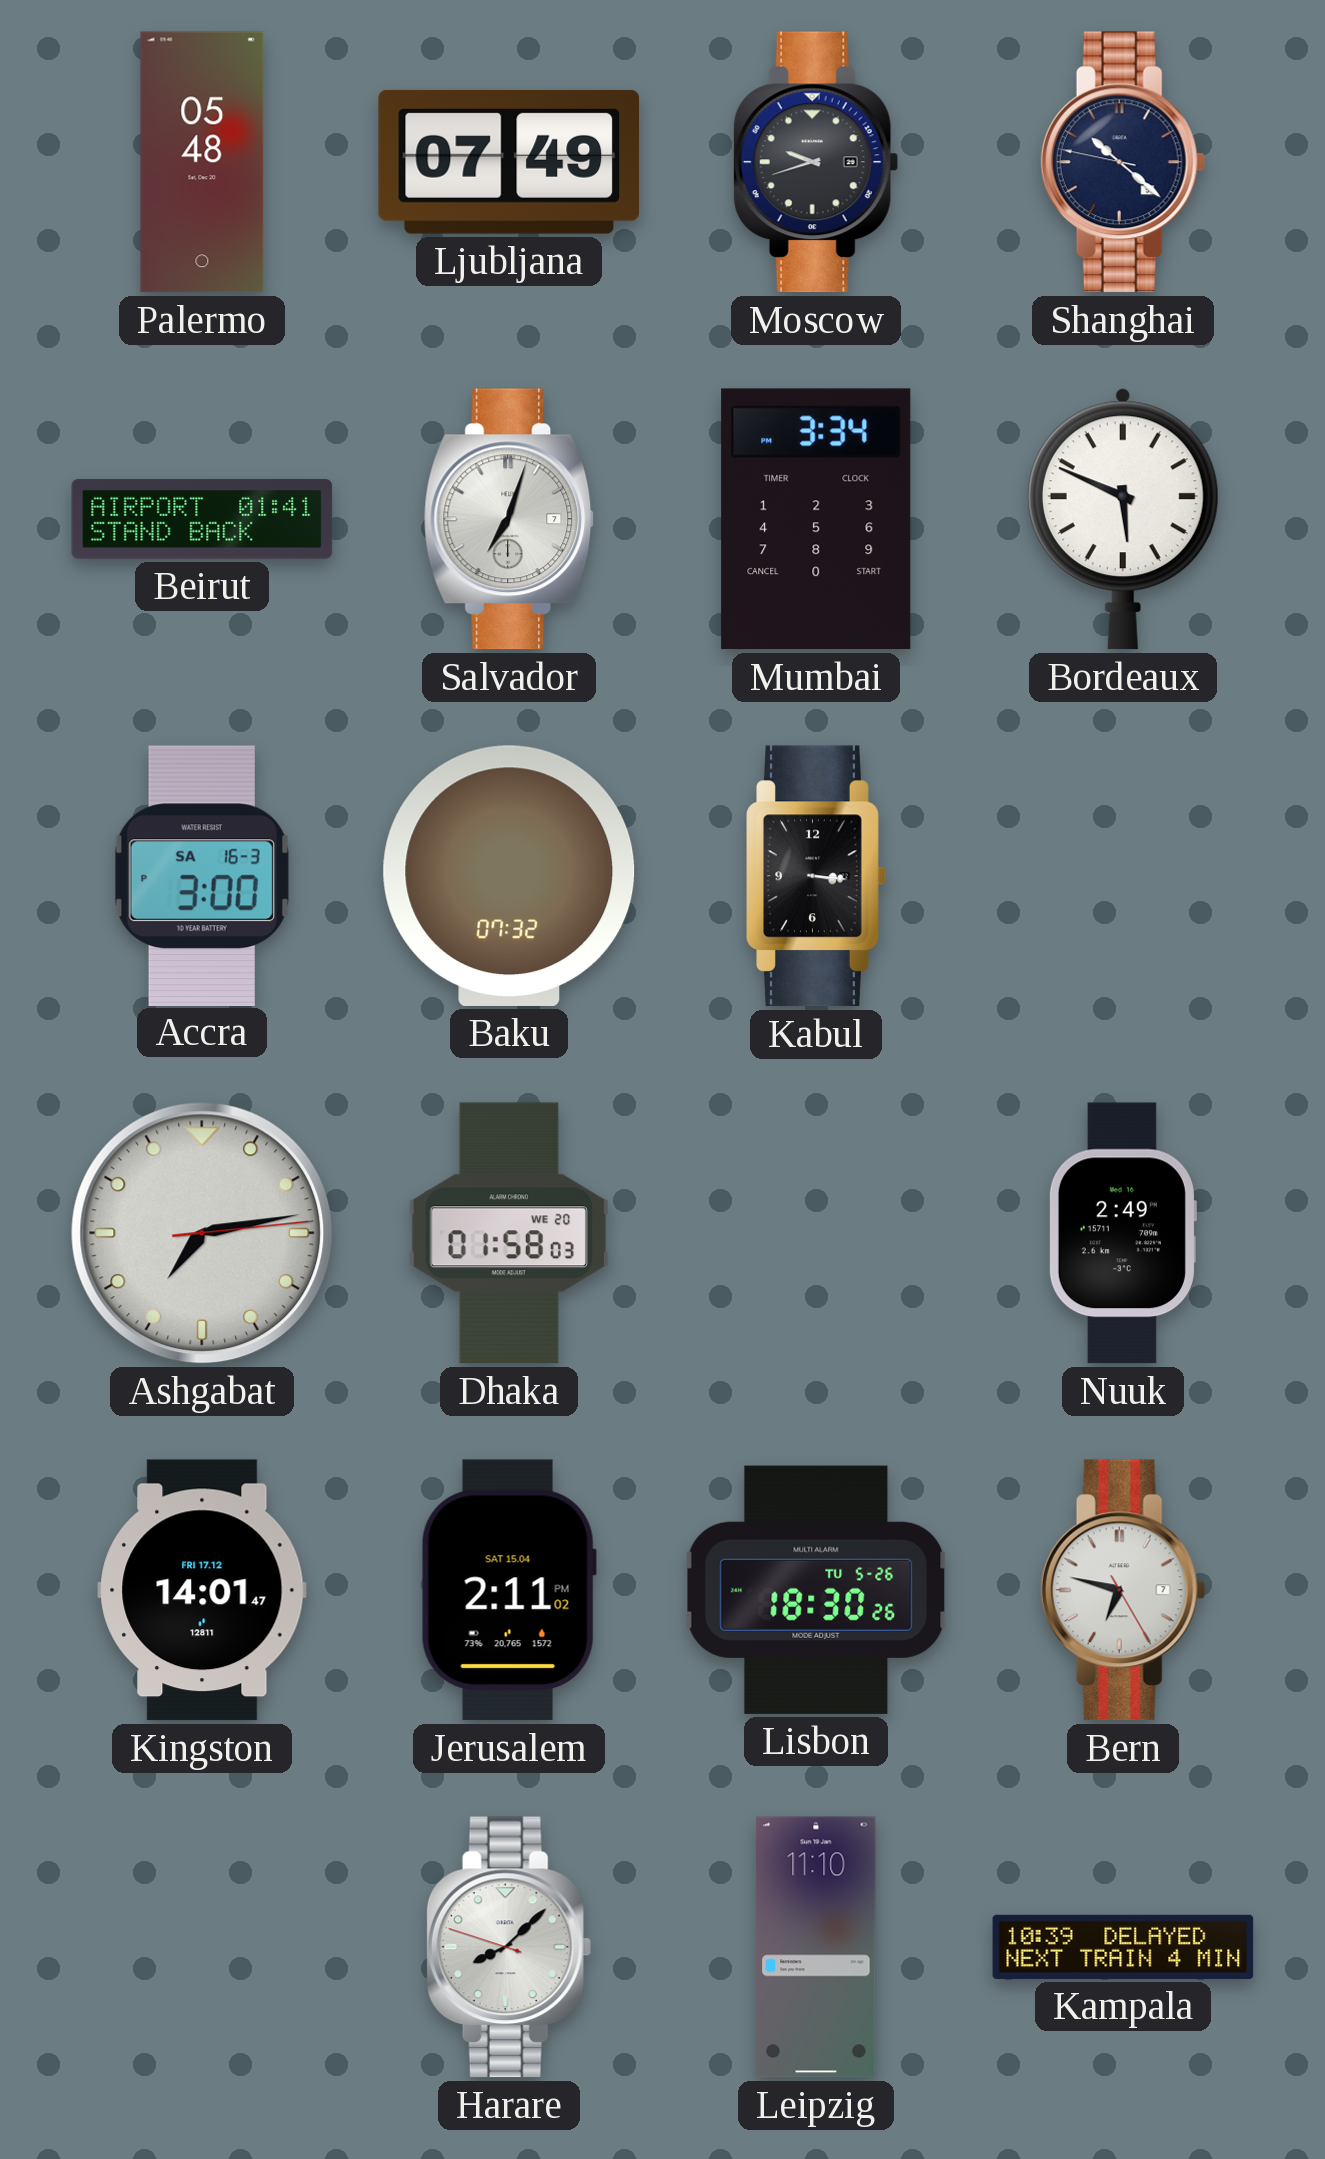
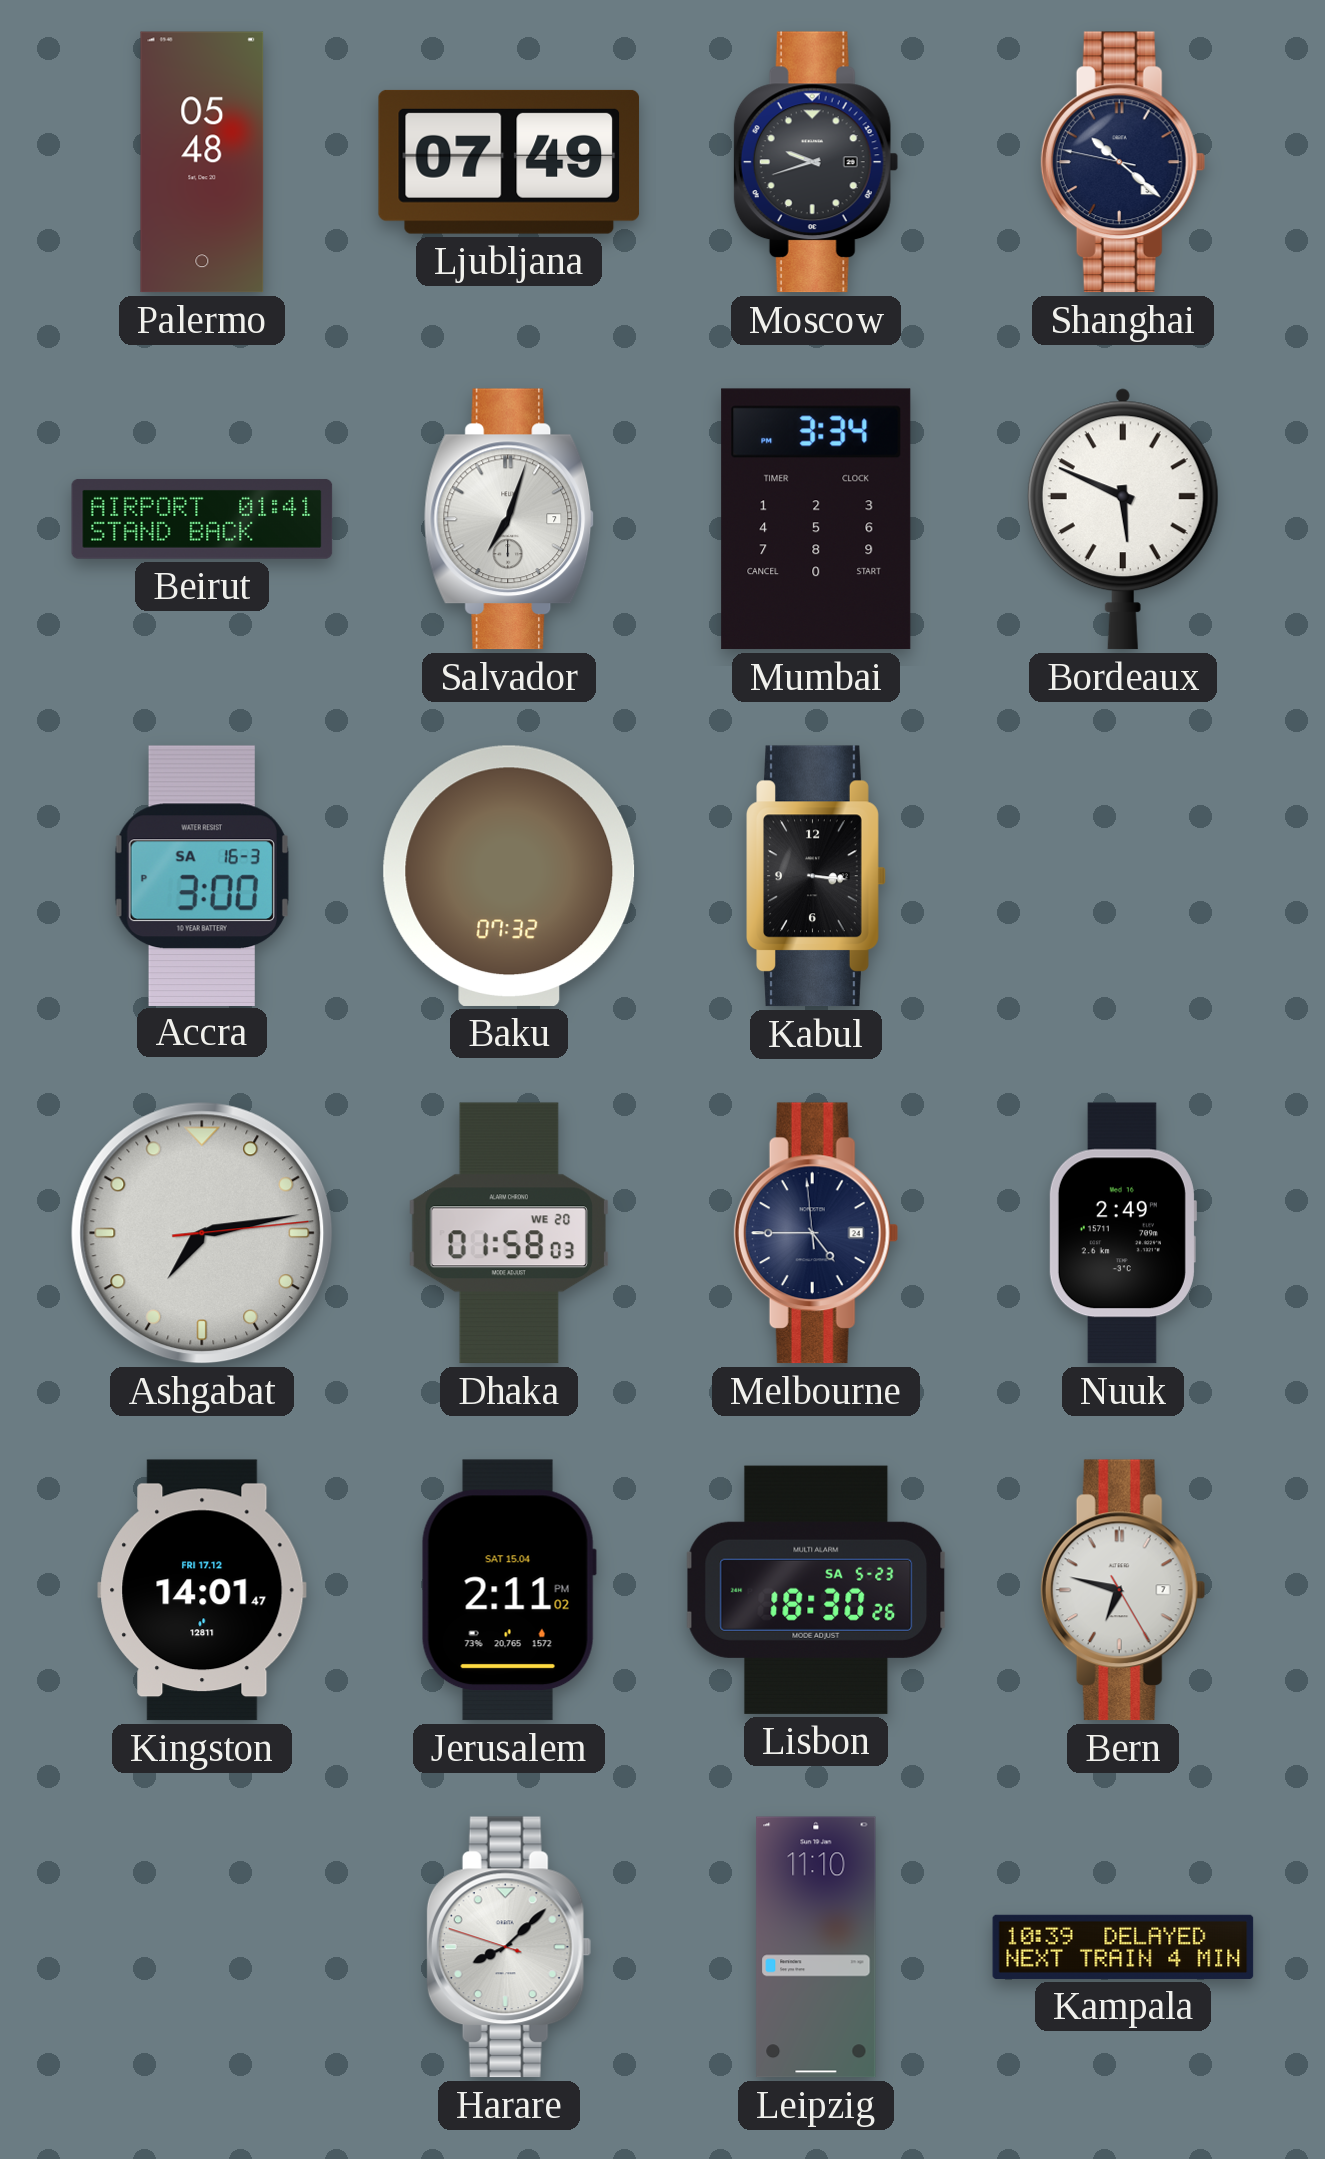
Melbourne: none -> 4:44 (816, 1233)
Lisbon date: TU 5-26 -> SA 5-23 (816, 1590)
